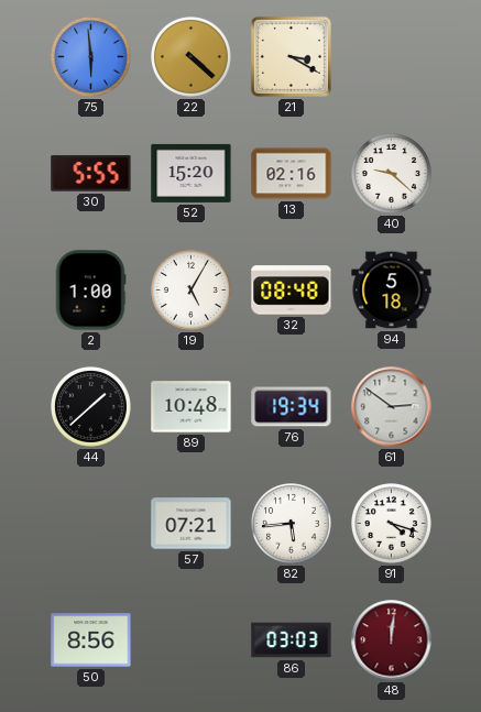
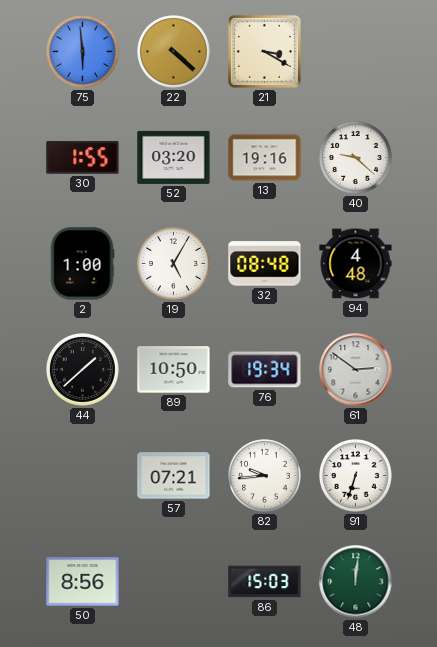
30: 5:55 -> 1:55 (83, 158)
52: 15:20 -> 03:20 (174, 157)
13: 02:16 -> 19:16 (265, 158)
94: 5:18 -> 4:48 (356, 264)
89: 10:48 -> 10:50 (174, 370)
82: 5:44 -> 9:44 (265, 476)
91: 4:18 -> 6:33 (356, 476)
86: 03:03 -> 15:03 (265, 582)
48 dial: burgundy -> green (356, 582)
